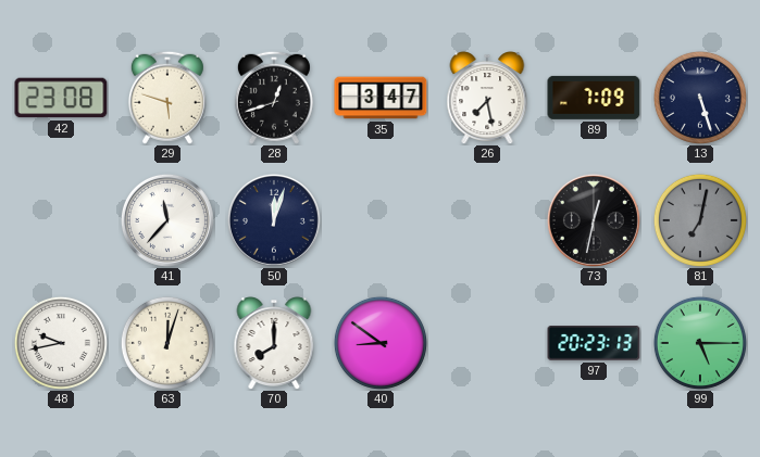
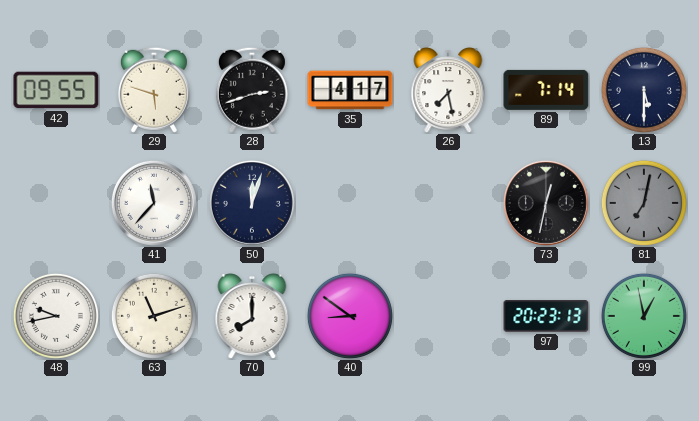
42: 23:08 -> 09:55 (56, 90)
28: 12:42 -> 2:42 (252, 90)
35: 3:47 -> 4:17 (350, 90)
89: 7:09 -> 7:14 (546, 90)
13: 5:27 -> 5:30 (644, 90)
63: 12:03 -> 11:12 (154, 316)
99: 5:15 -> 12:58 (644, 316)
